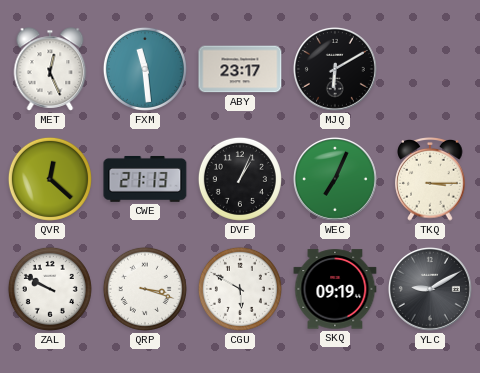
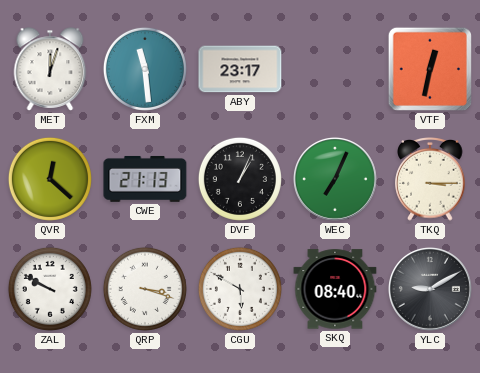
MET: 12:26 -> 12:03 (50, 69)
MJQ: 6:10 -> none (335, 69)
VTF: none -> 12:32 (430, 69)
SKQ: 09:19 -> 08:40 (335, 289)
